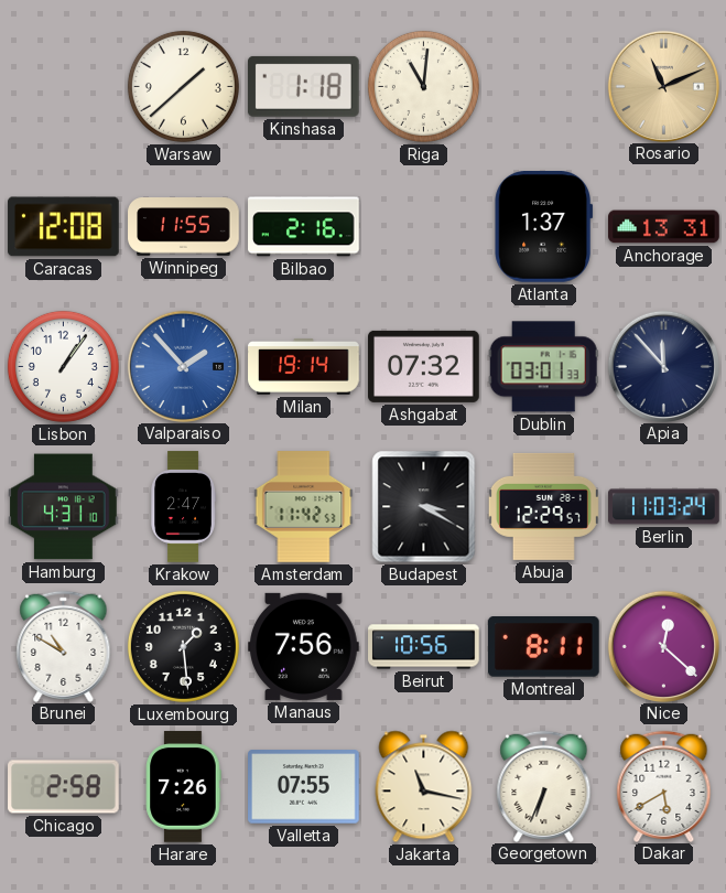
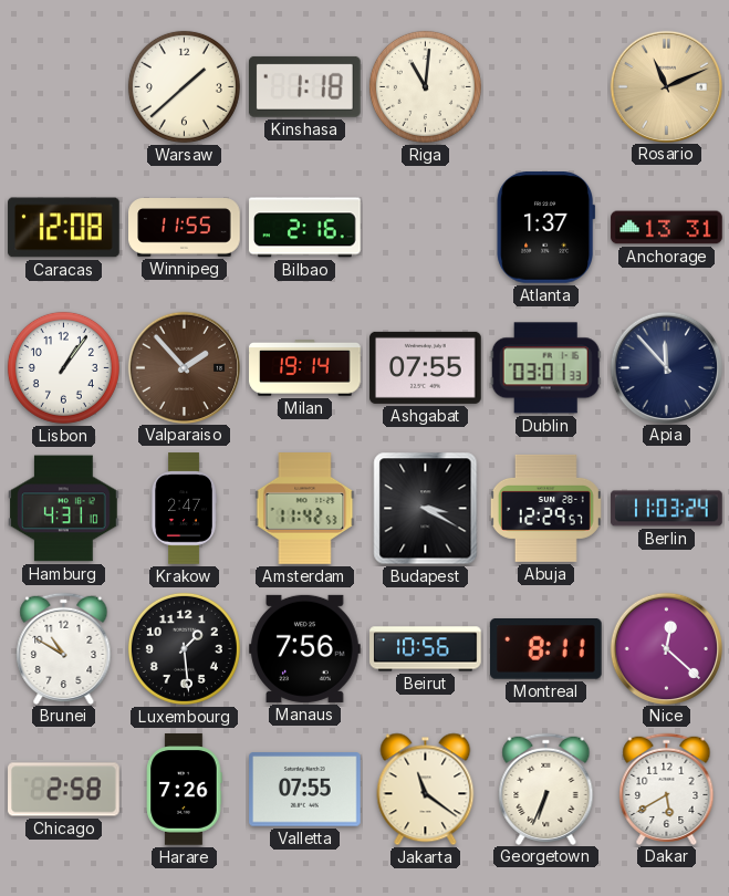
Valparaiso dial: blue -> brown (184, 367)
Ashgabat: 07:32 -> 07:55 (426, 367)
Jakarta: 11:17 -> 11:21 (426, 790)
